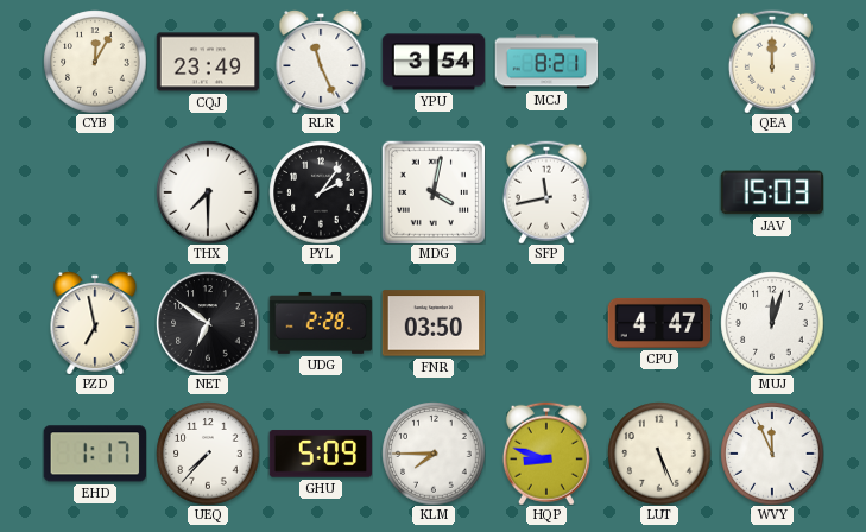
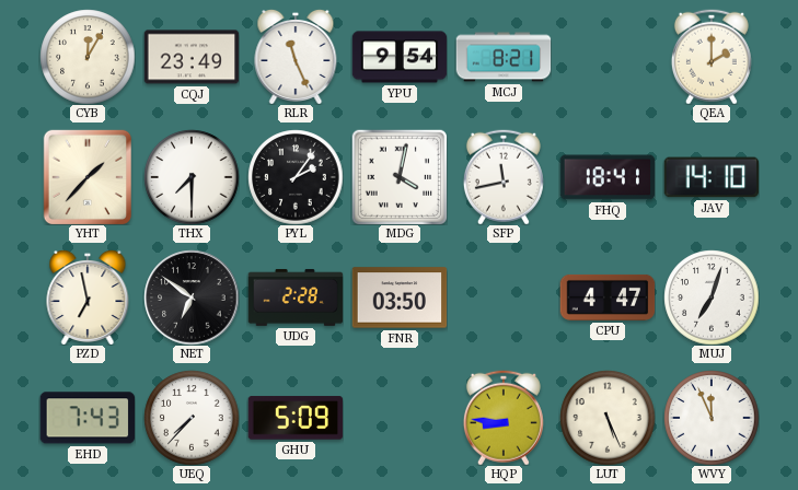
YPU: 3:54 -> 9:54 (400, 57)
QEA: 12:00 -> 2:00 (712, 57)
YHT: none -> 1:37 (86, 177)
FHQ: none -> 18:41 (608, 177)
JAV: 15:03 -> 14:10 (712, 177)
MUJ: 12:03 -> 7:03 (712, 297)
EHD: 1:17 -> 7:43 (86, 418)
KLM: 7:45 -> none (434, 454)
HQP: 8:48 -> 8:46 (504, 418)
